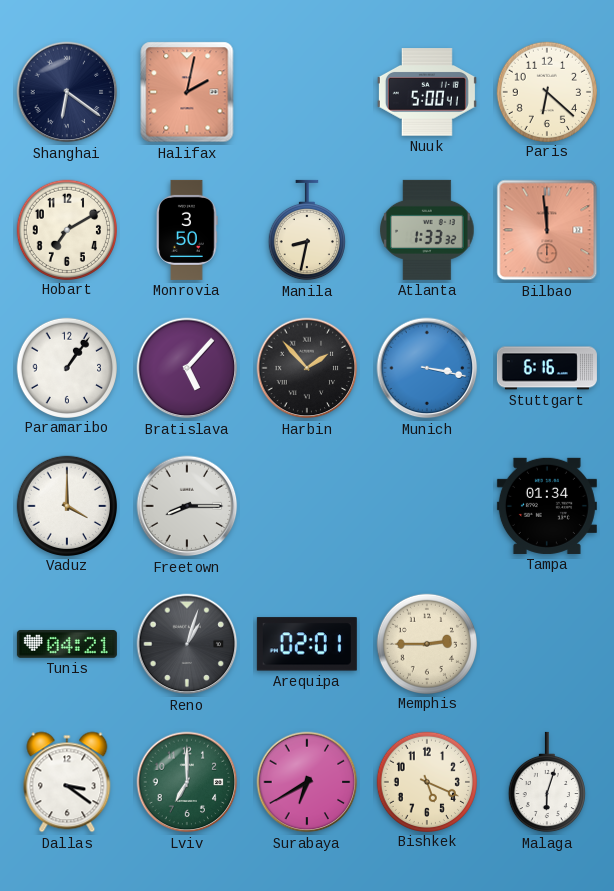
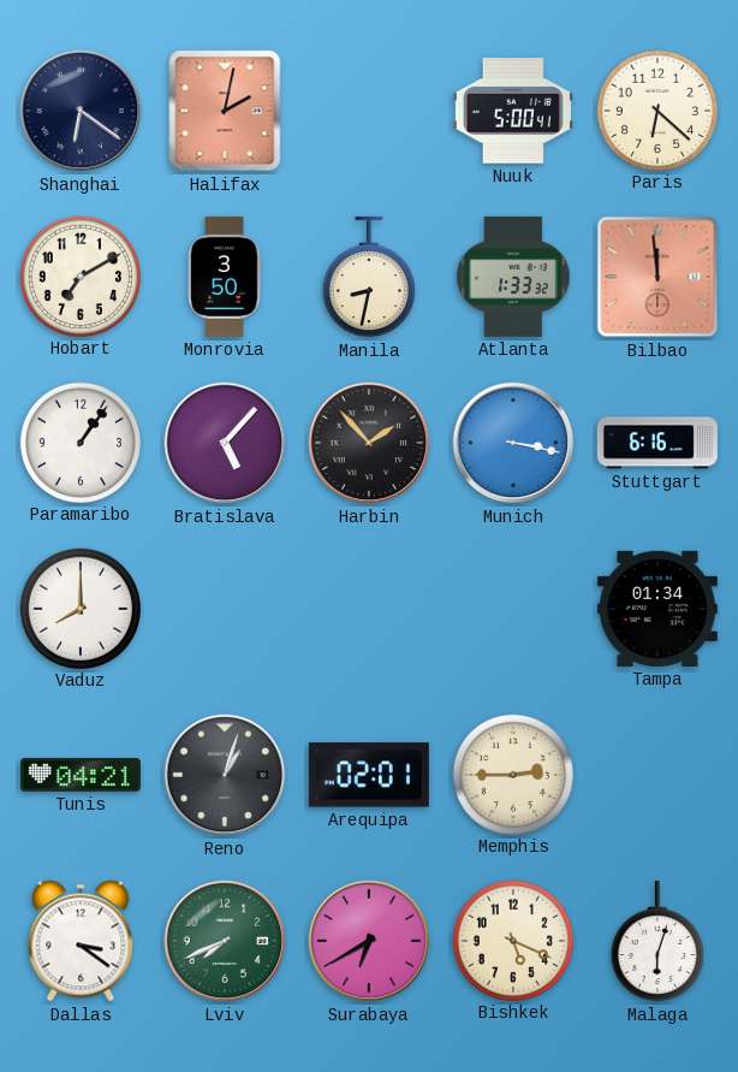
Vaduz: 4:00 -> 8:00 (79, 608)
Freetown: 8:15 -> none (187, 506)
Lviv: 7:00 -> 7:41 (225, 941)
